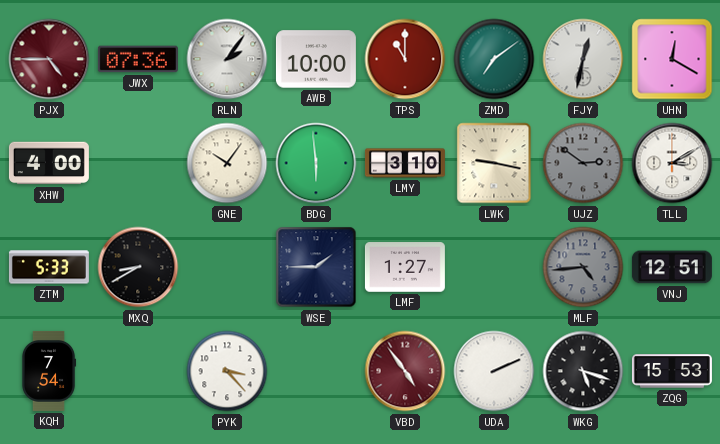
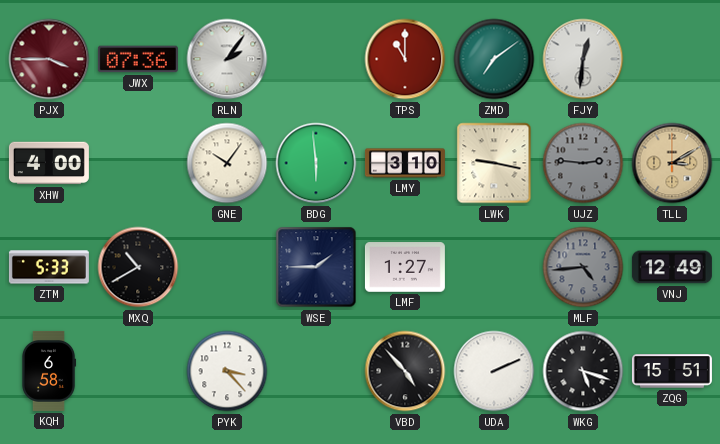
PJX: 4:45 -> 3:45 (49, 59)
AWB: 10:00 -> none (316, 59)
FJY: 12:32 -> 12:31 (583, 59)
UHN: 12:20 -> none (672, 59)
UJZ: 2:51 -> 2:46 (583, 163)
TLL dial: white -> champagne (672, 163)
MXQ: 8:40 -> 10:40 (138, 267)
VNJ: 12:51 -> 12:49 (672, 267)
KQH: 7:54 -> 6:58 (49, 371)
VBD: 4:54 -> 4:53 (405, 371)
VBD dial: burgundy -> black (405, 371)
ZQG: 15:53 -> 15:51 (672, 371)
